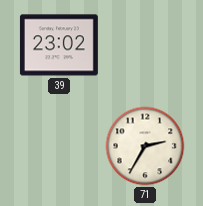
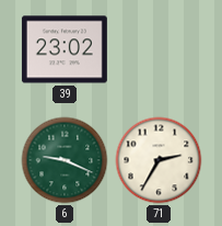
6: none -> 9:19 (65, 160)
